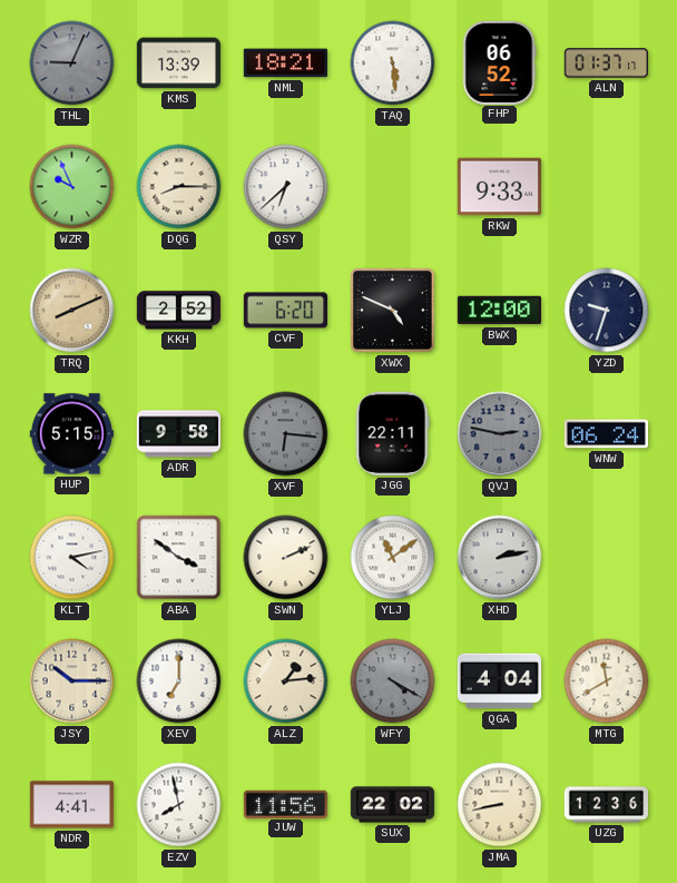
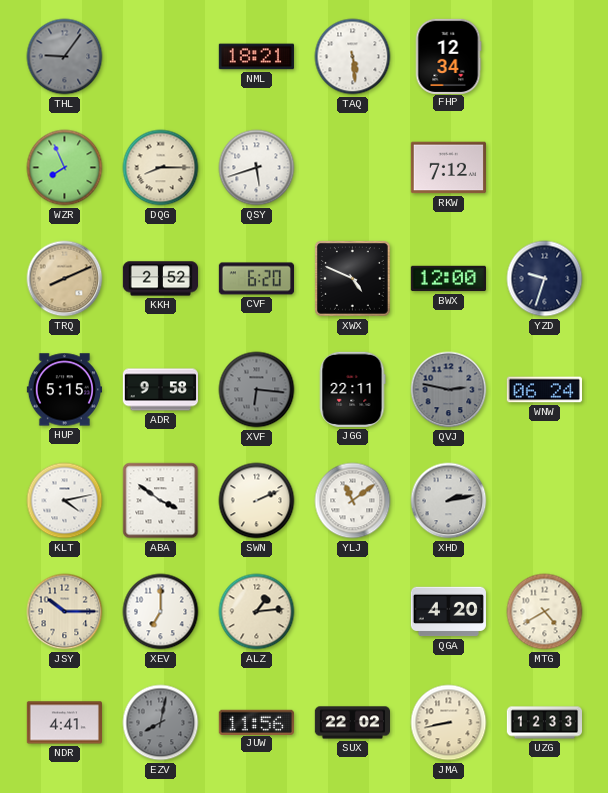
THL: 9:04 -> 9:06 (65, 57)
KMS: 13:39 -> none (178, 63)
FHP: 06:52 -> 12:34 (448, 56)
ALN: 01:37 -> none (606, 63)
WZR: 9:56 -> 7:56 (65, 168)
QSY: 6:38 -> 5:42 (257, 168)
RKW: 9:33 -> 7:12 (448, 168)
WFY: 4:20 -> none (393, 681)
QGA: 4:04 -> 4:20 (448, 612)
MTG: 11:40 -> 4:40 (545, 612)
EZV: 7:58 -> 8:02 (161, 723)
EZV dial: white -> grey (161, 723)
UZG: 12:36 -> 12:33 (544, 723)
